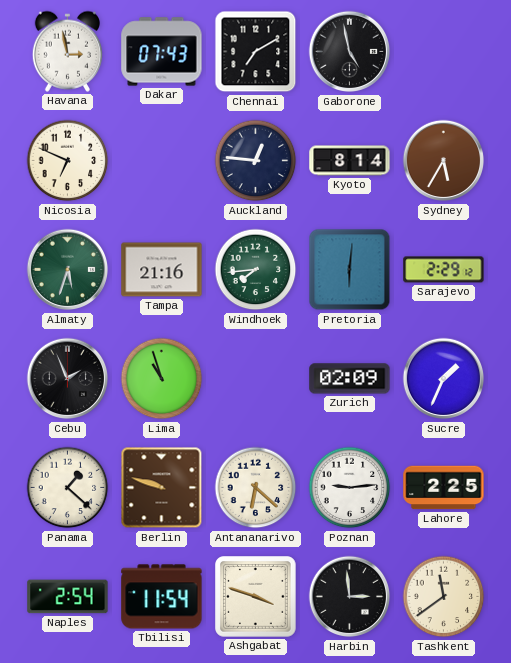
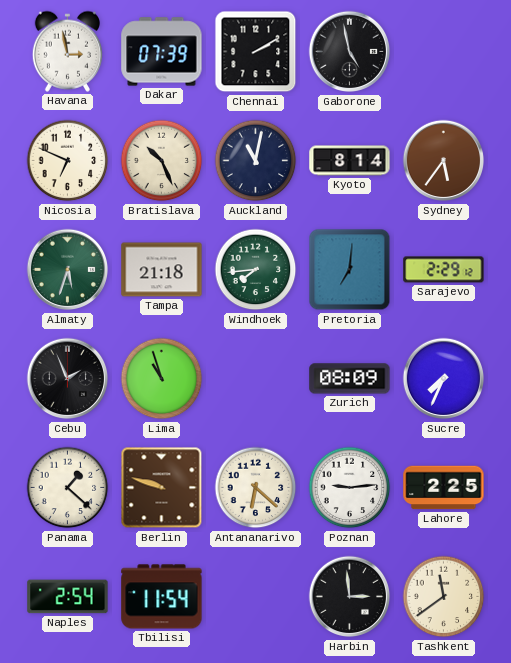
Dakar: 07:43 -> 07:39 (162, 52)
Chennai: 7:10 -> 2:10 (256, 52)
Bratislava: none -> 10:26 (162, 161)
Auckland: 12:46 -> 11:02 (256, 161)
Sydney: 5:35 -> 5:36 (444, 161)
Tampa: 21:16 -> 21:18 (162, 270)
Pretoria: 6:01 -> 7:01 (350, 270)
Zurich: 02:09 -> 08:09 (350, 379)
Sucre: 1:34 -> 7:34 (444, 379)
Ashgabat: 3:48 -> none (256, 597)
